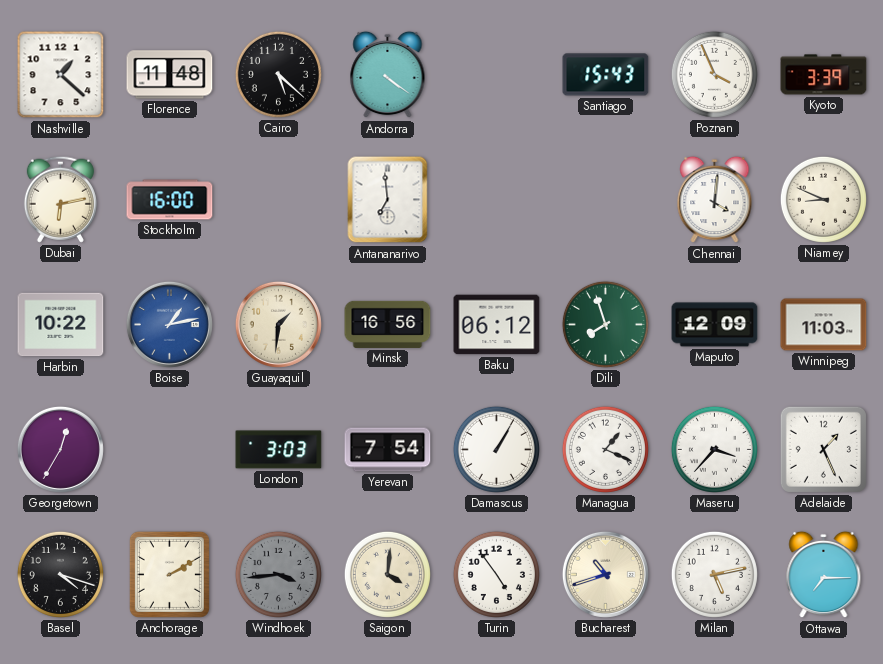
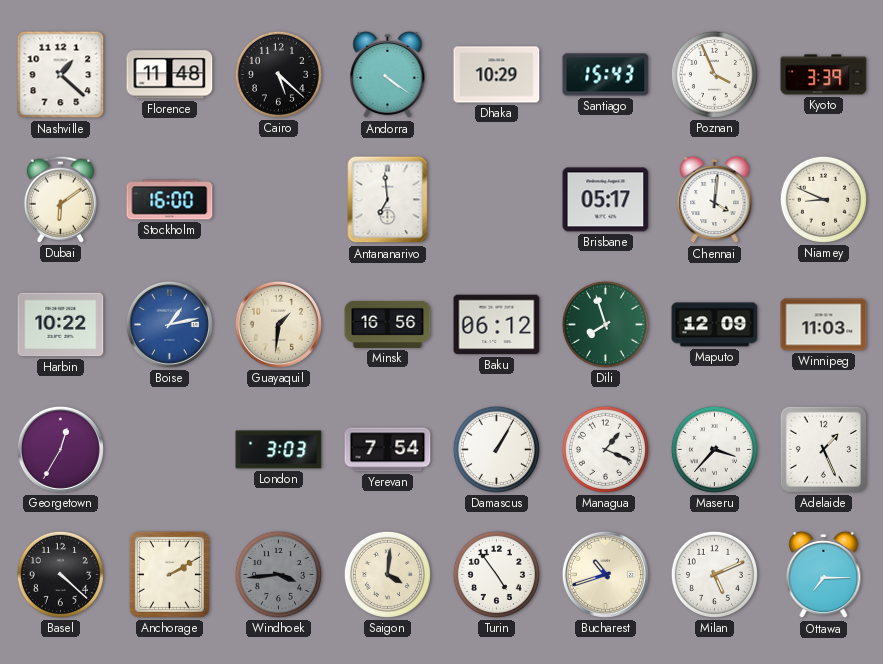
Dhaka: none -> 10:29 (497, 75)
Dubai: 6:13 -> 6:09 (60, 199)
Brisbane: none -> 05:17 (606, 200)
Basel: 4:18 -> 4:22 (60, 574)
Milan: 5:13 -> 5:11 (714, 574)
